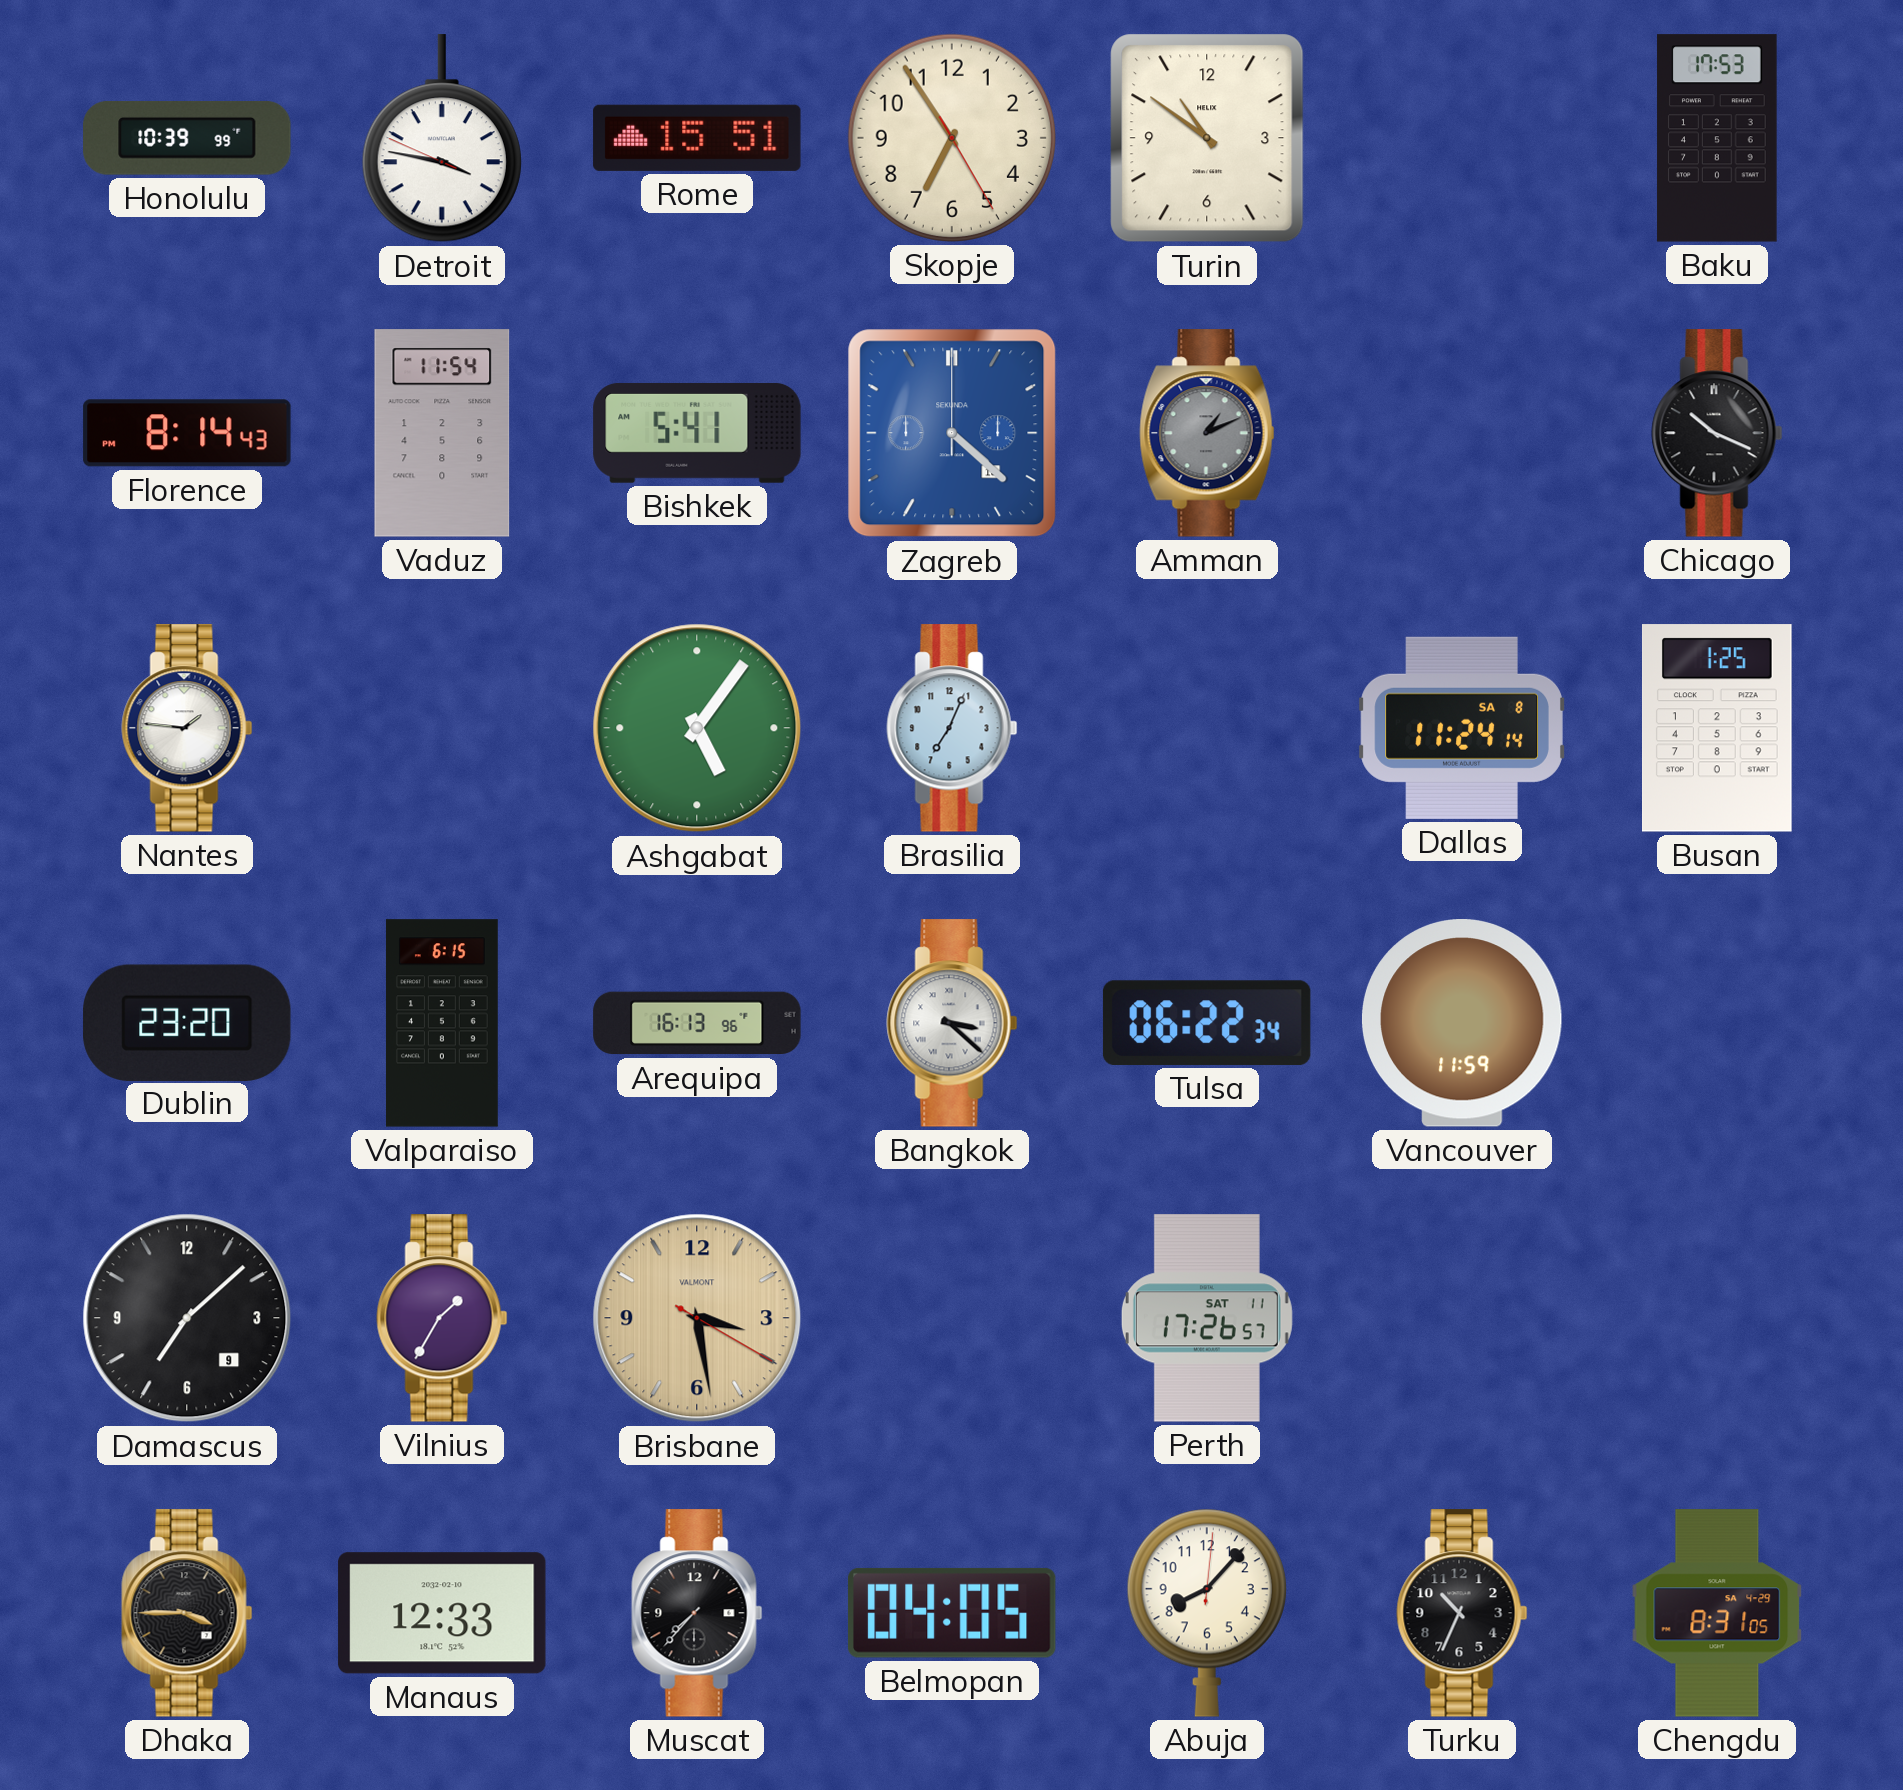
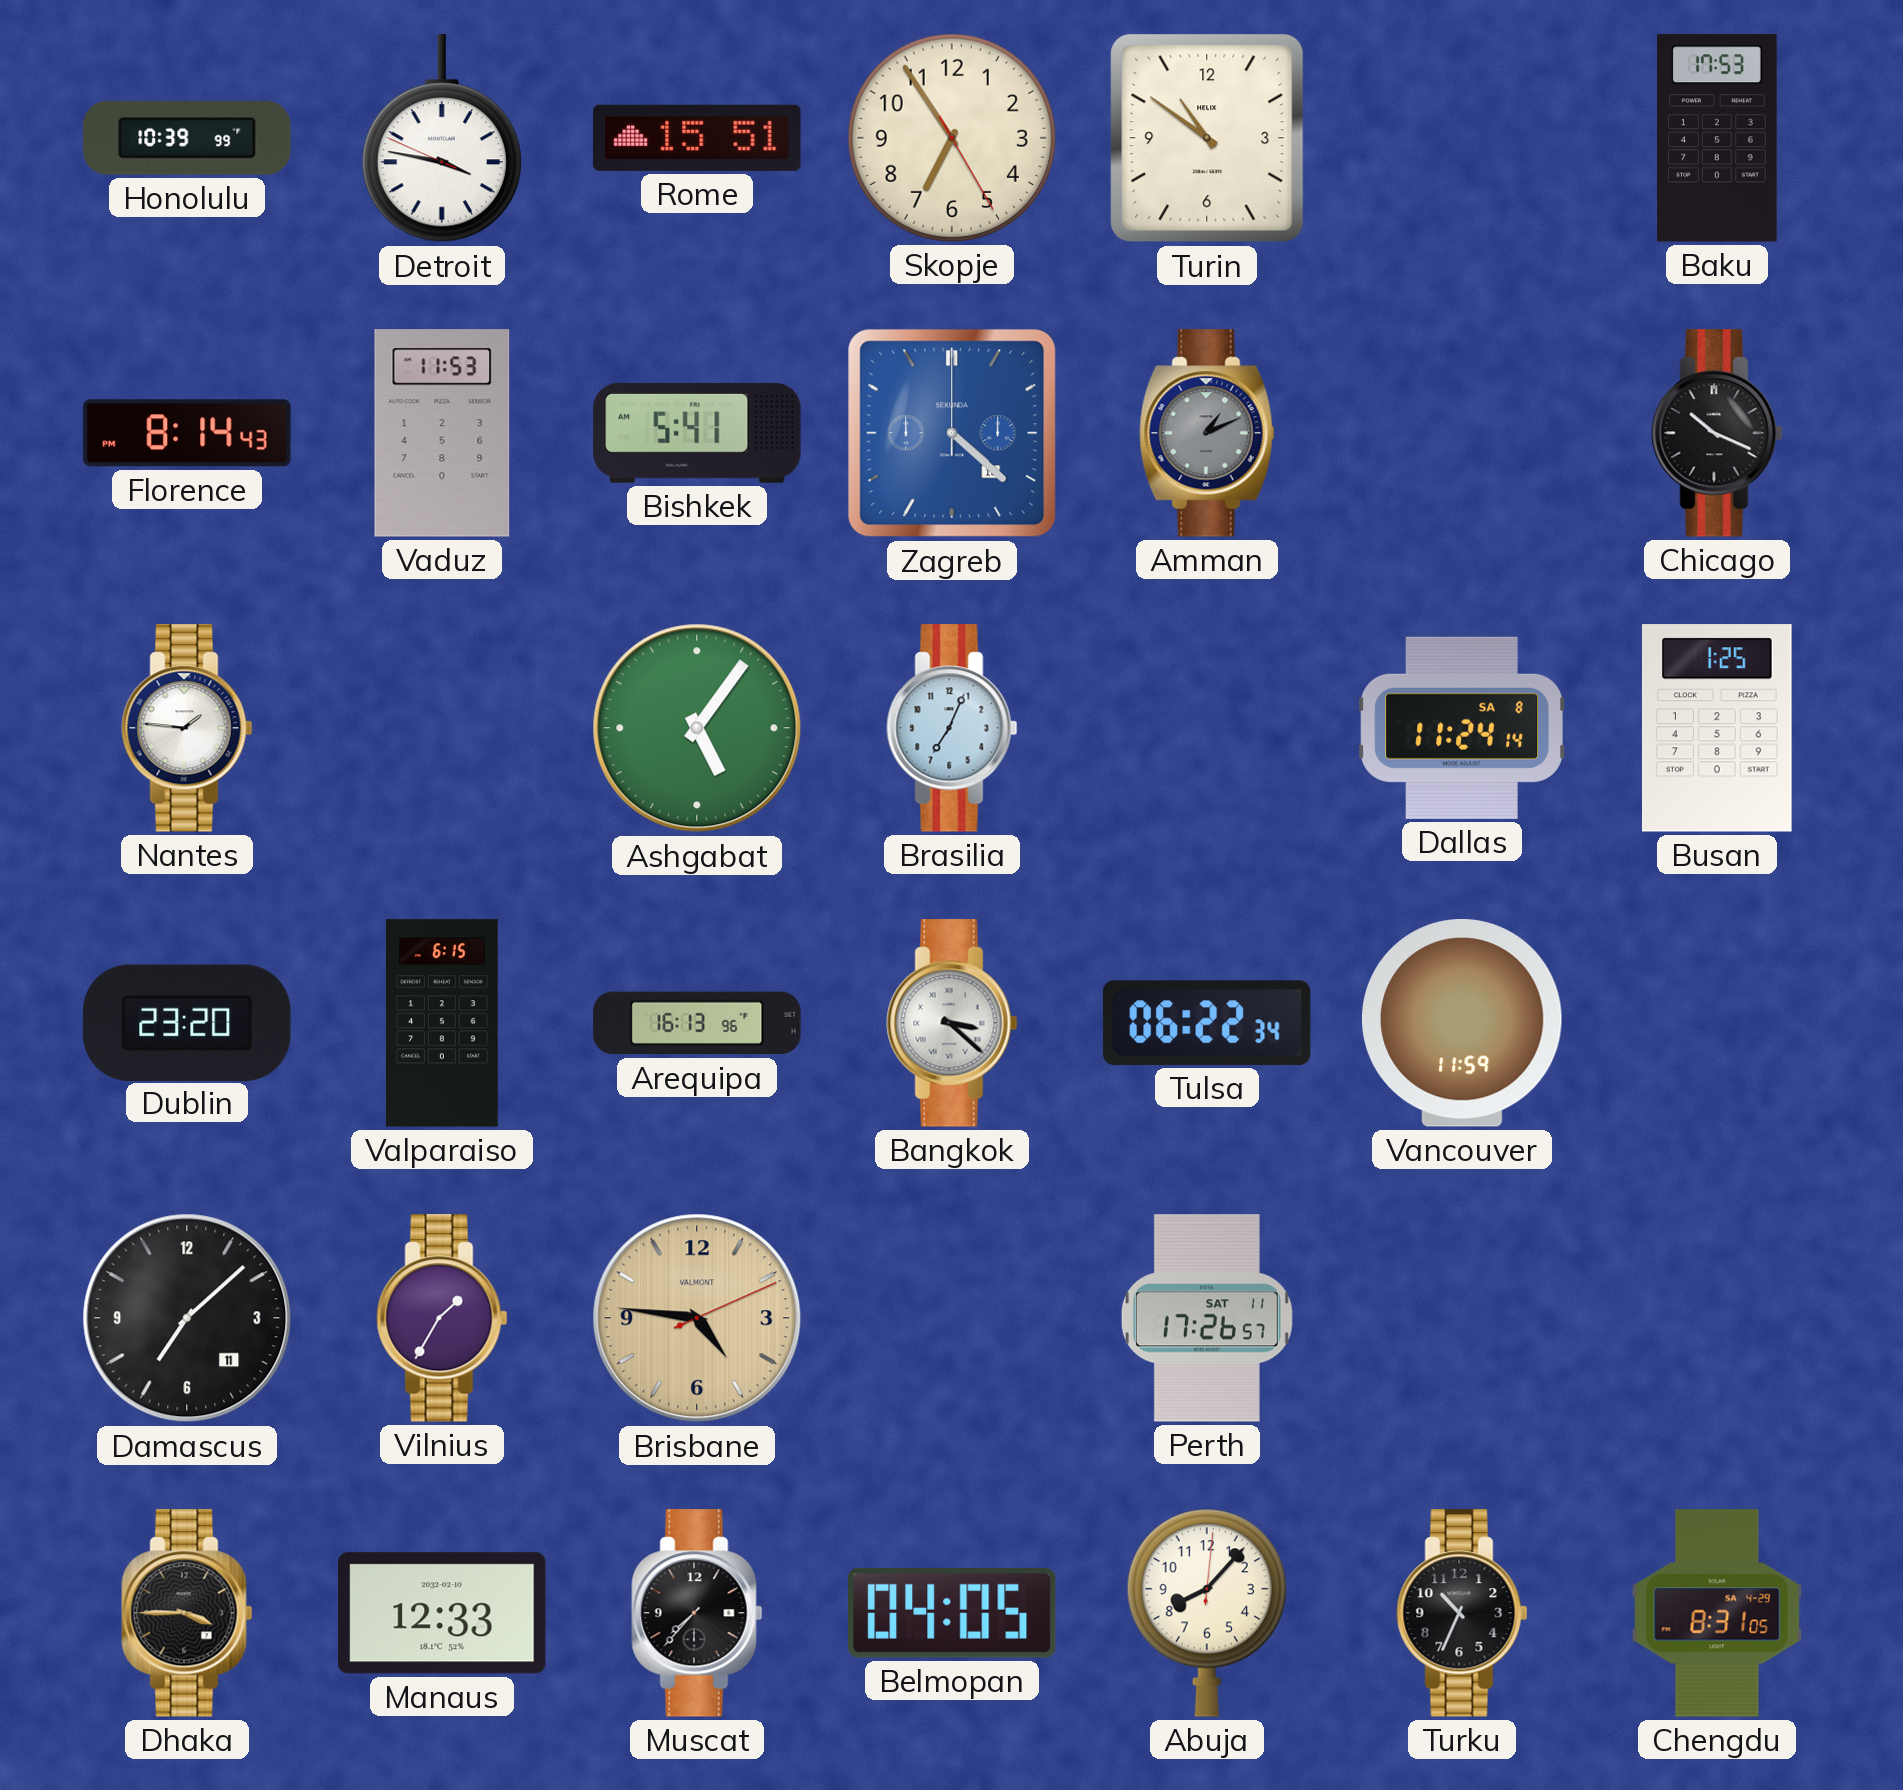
Vaduz: 11:54 -> 11:53 (442, 433)
Damascus date: 9 -> 11 (187, 1318)
Brisbane: 3:28 -> 4:46 (697, 1318)
